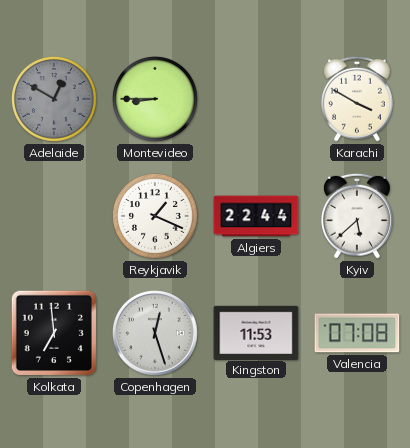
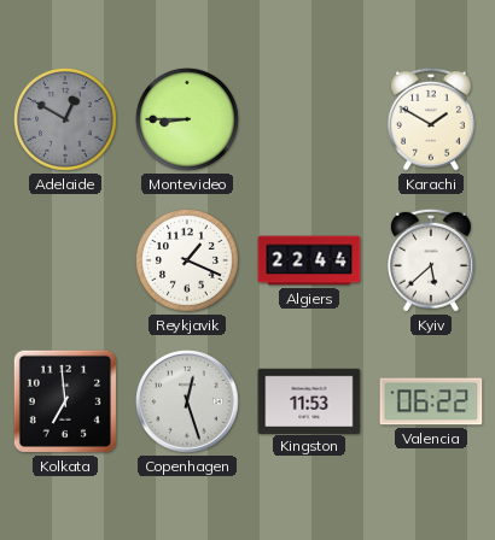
Karachi: 3:50 -> 1:50 (431, 119)
Valencia: 07:08 -> 06:22 (431, 401)
